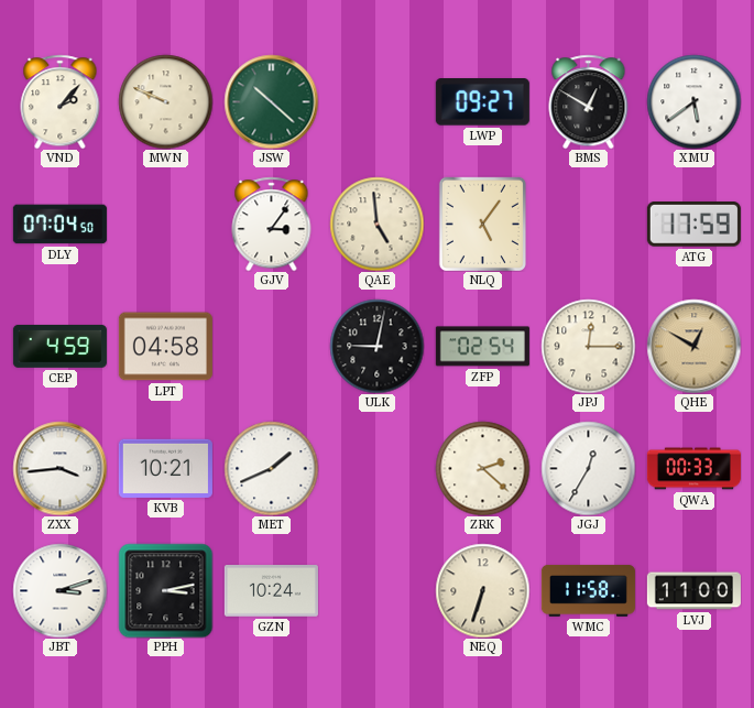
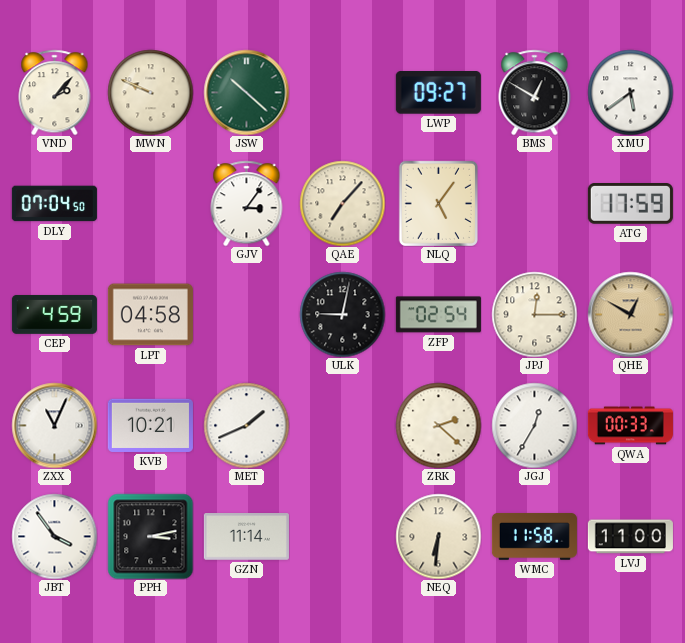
QAE: 4:59 -> 7:07 (342, 203)
ZXX: 3:44 -> 11:04 (54, 425)
JBT: 3:12 -> 3:54 (54, 536)
GZN: 10:24 -> 11:14 (246, 537)
NEQ: 6:33 -> 6:31 (438, 536)
